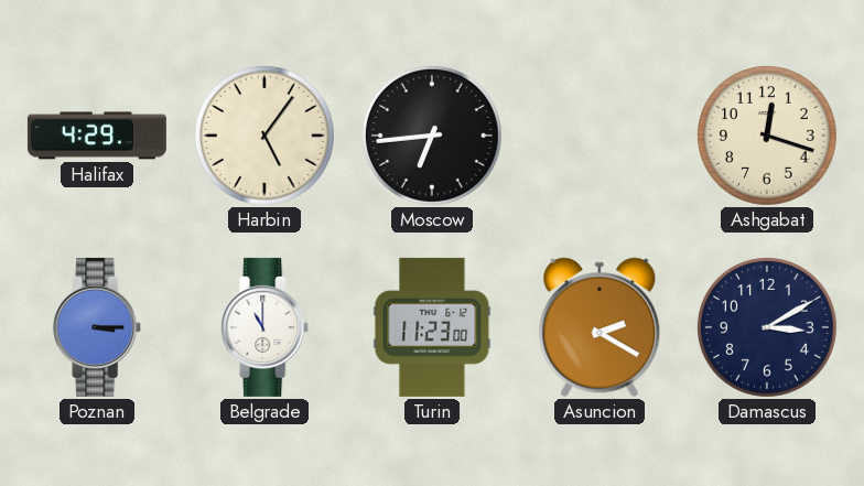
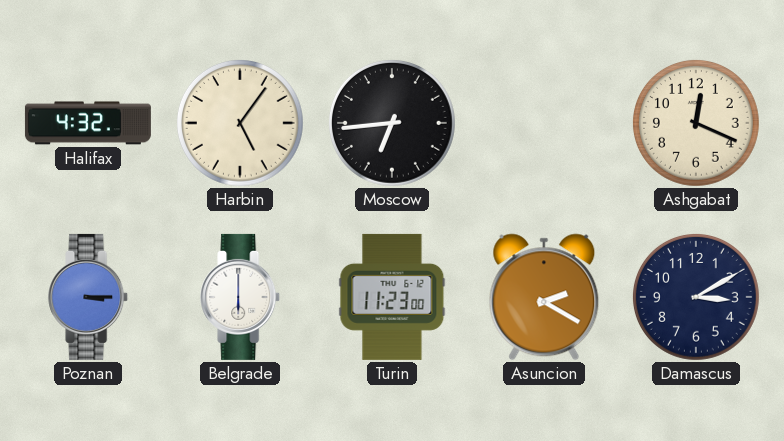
Halifax: 4:29 -> 4:32 (88, 123)
Ashgabat: 12:18 -> 12:19 (696, 123)
Belgrade: 11:00 -> 6:00 (241, 297)
